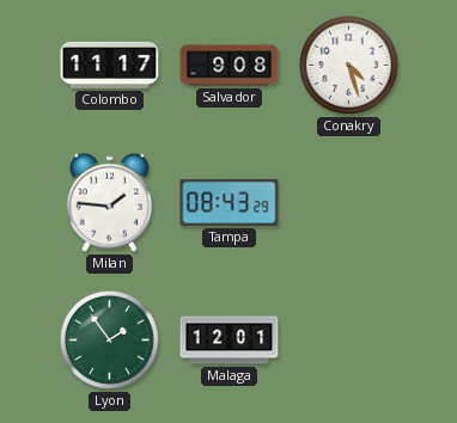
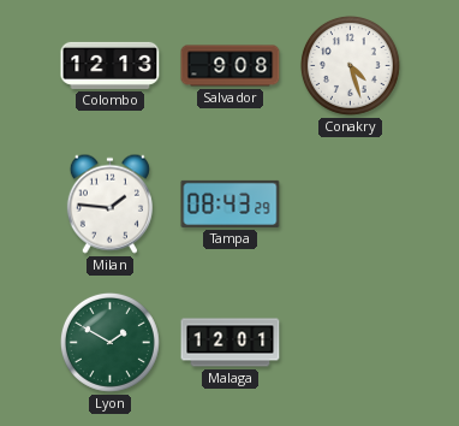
Colombo: 11:17 -> 12:13 (111, 65)
Lyon: 1:54 -> 1:50 (109, 342)
